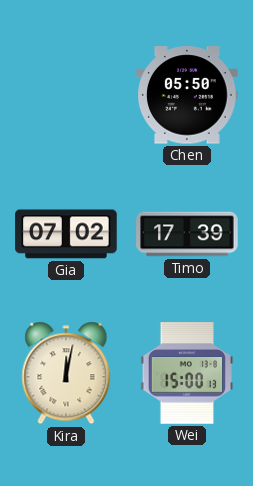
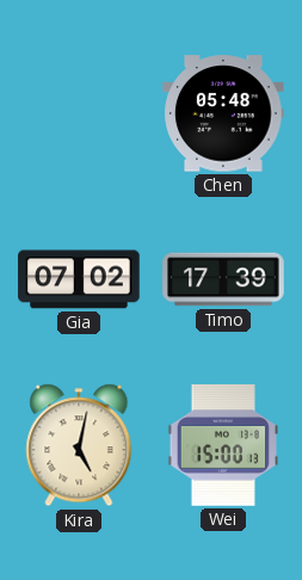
Chen: 05:50 -> 05:48 (223, 113)
Kira: 12:02 -> 5:02 (79, 445)
